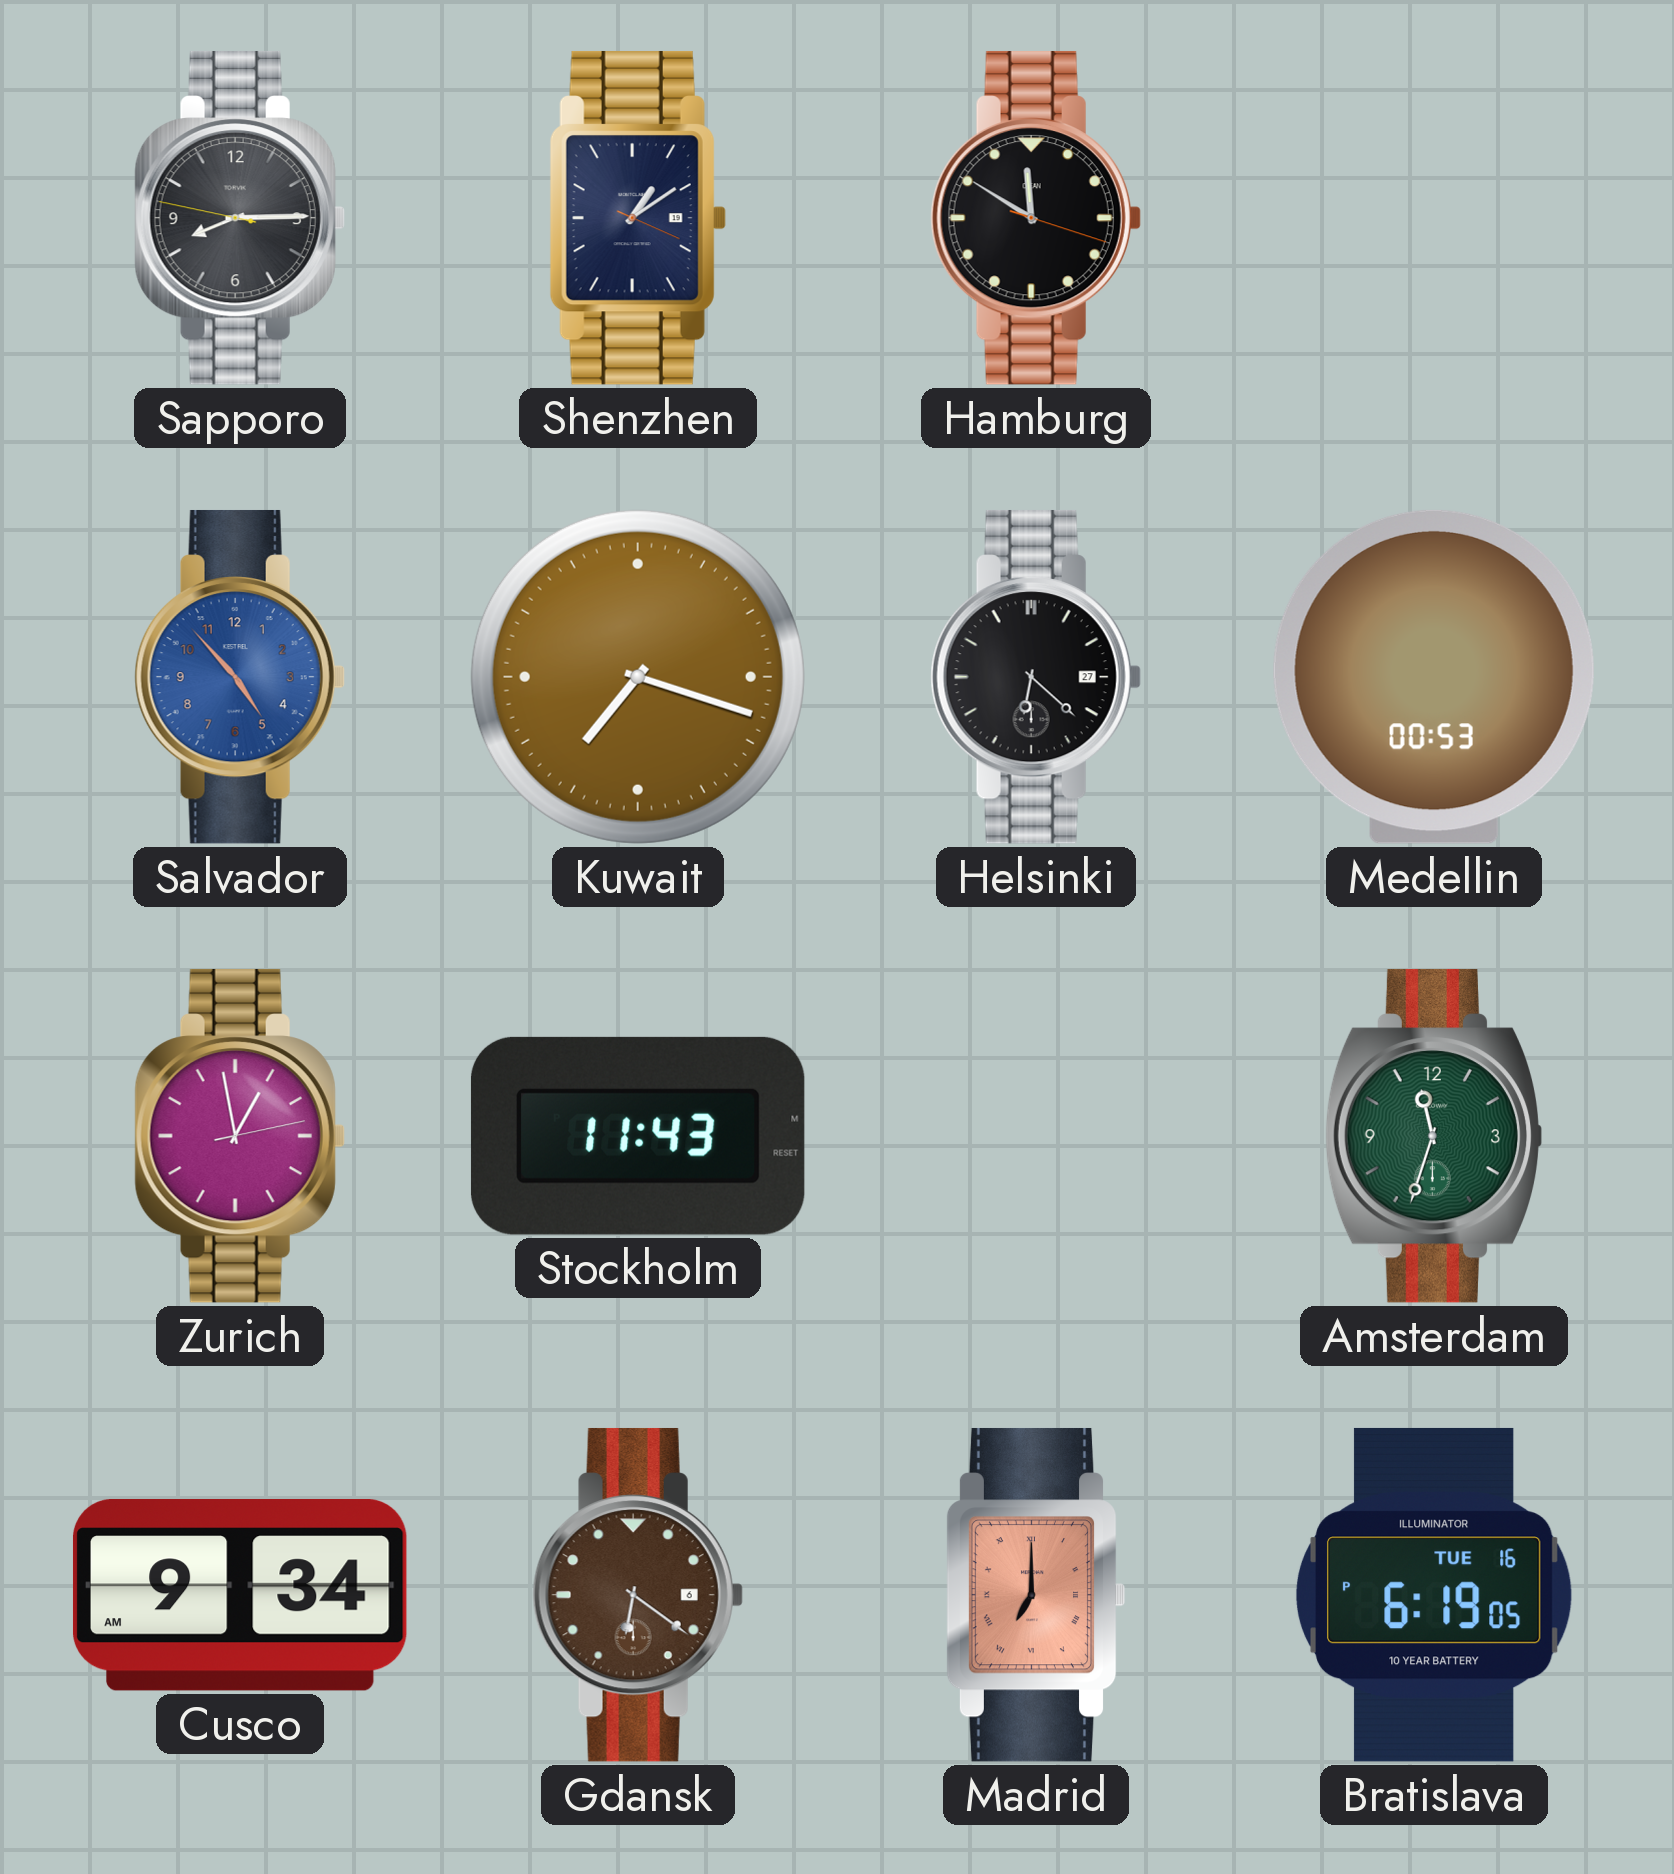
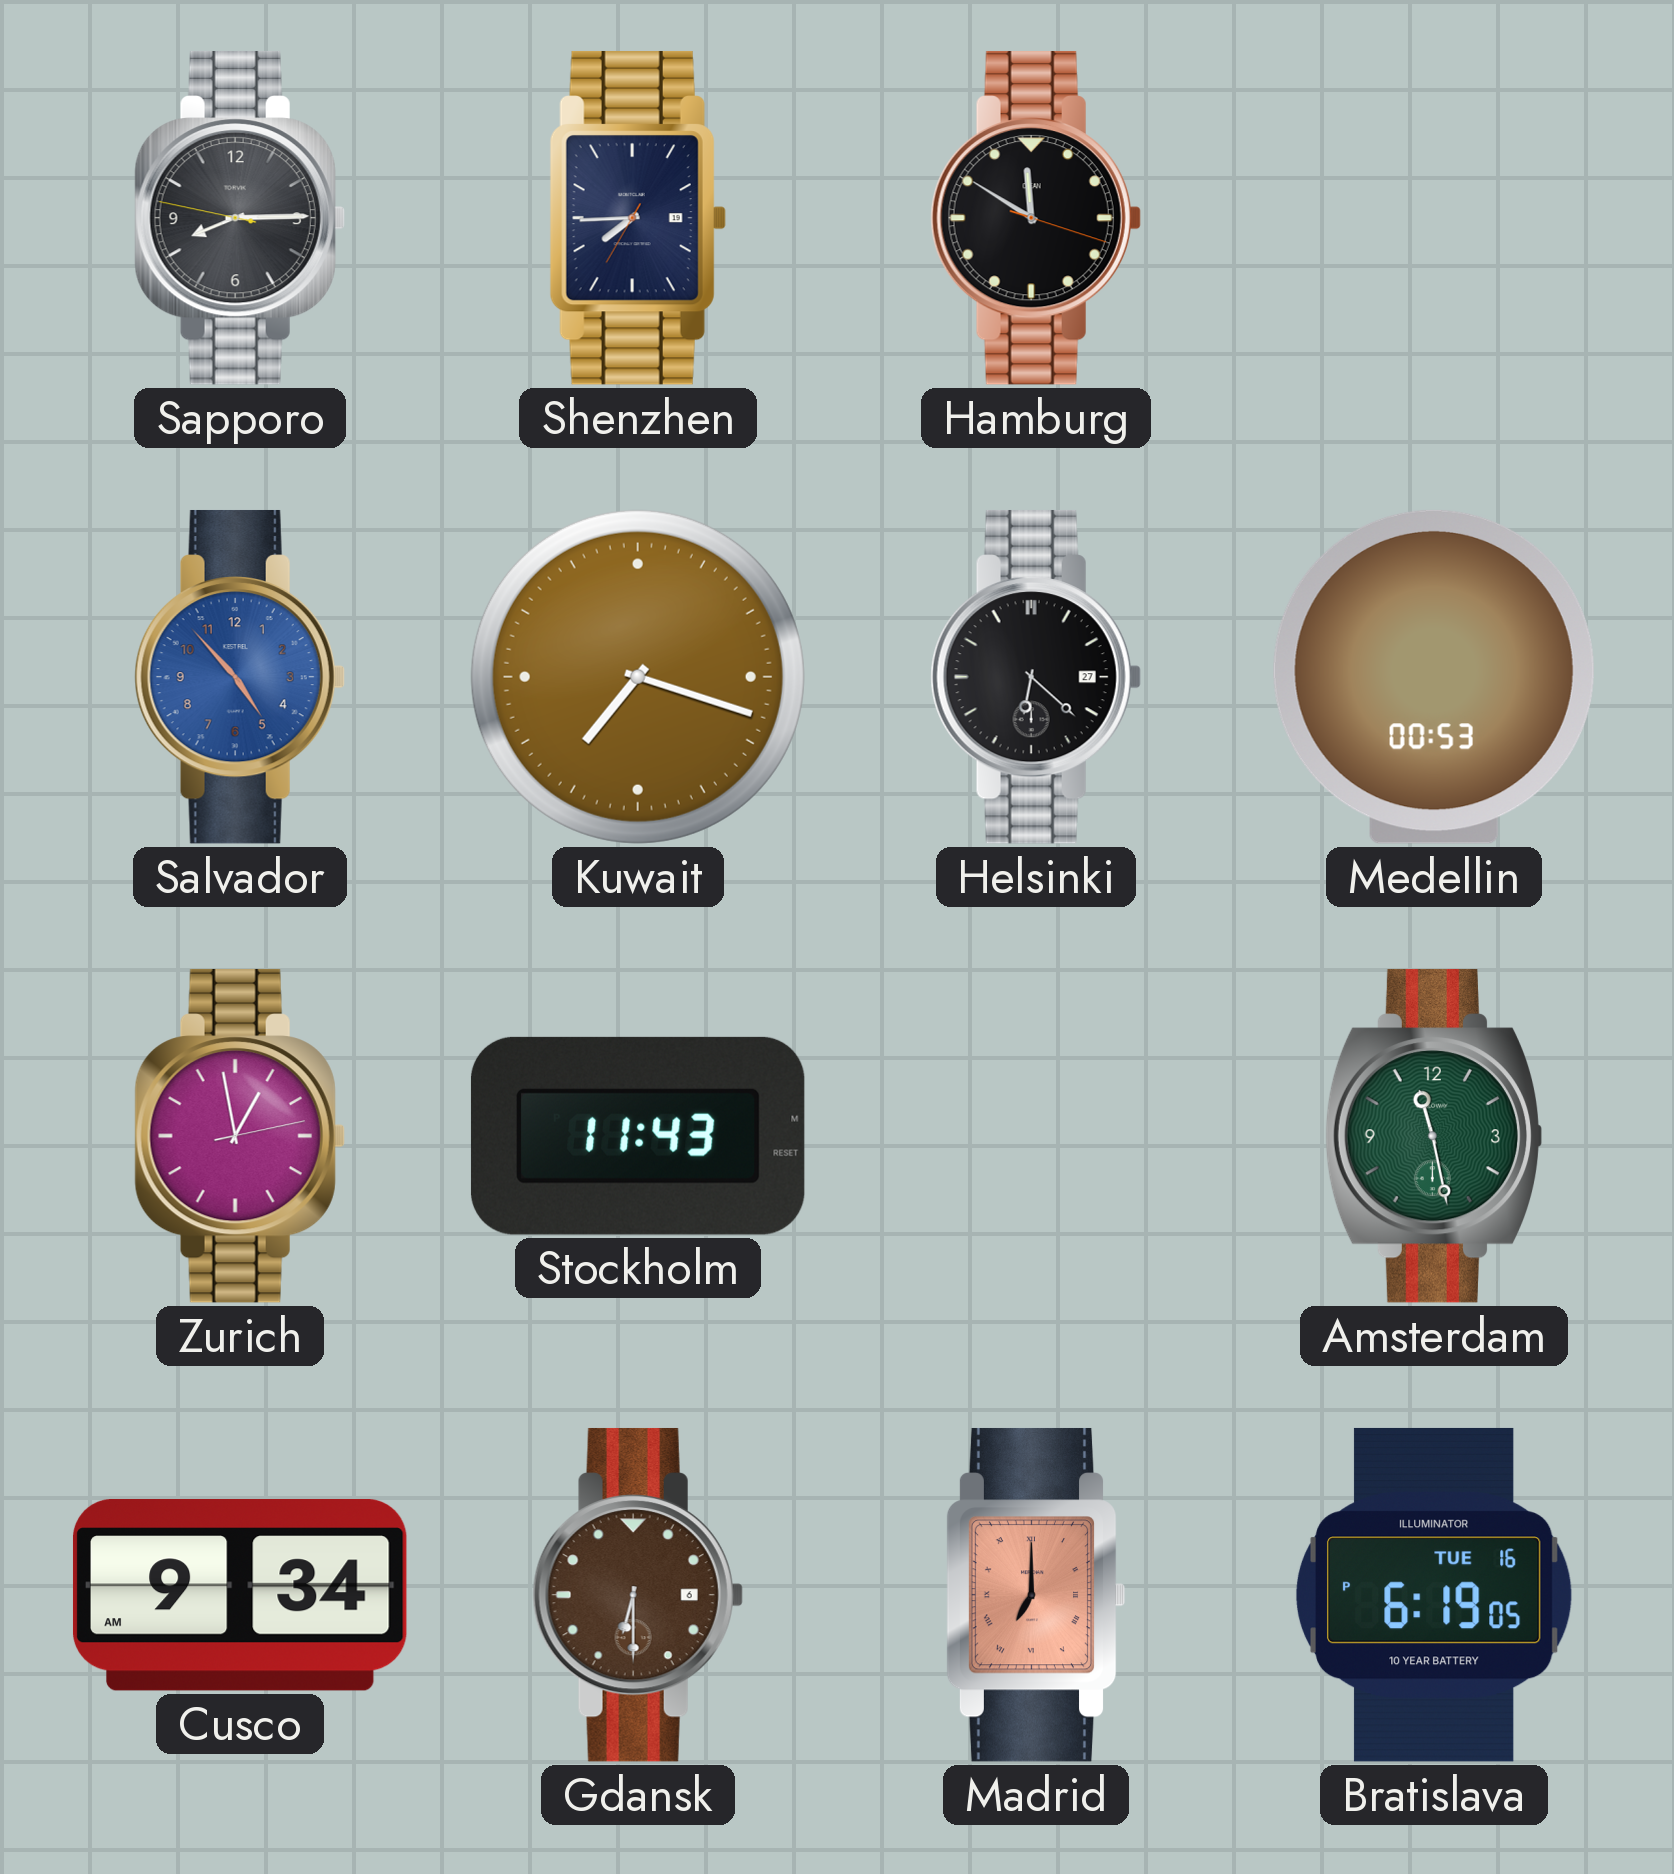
Shenzhen: 1:09 -> 7:44 (638, 218)
Amsterdam: 11:33 -> 11:28 (1433, 1136)
Gdansk: 6:21 -> 6:30 (638, 1595)
